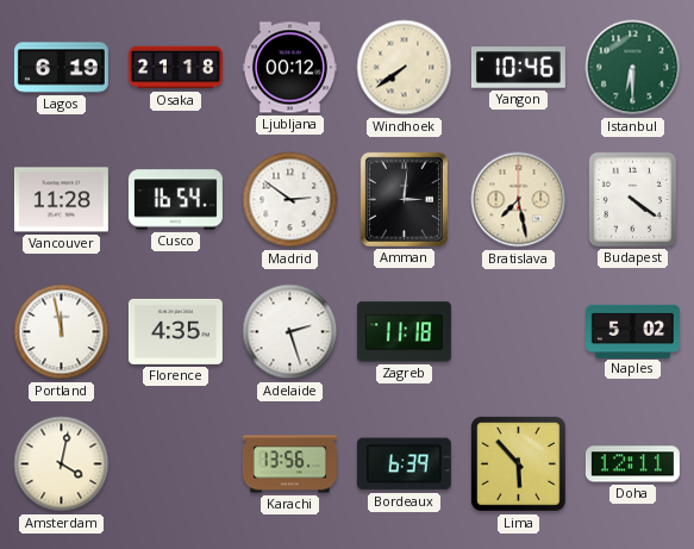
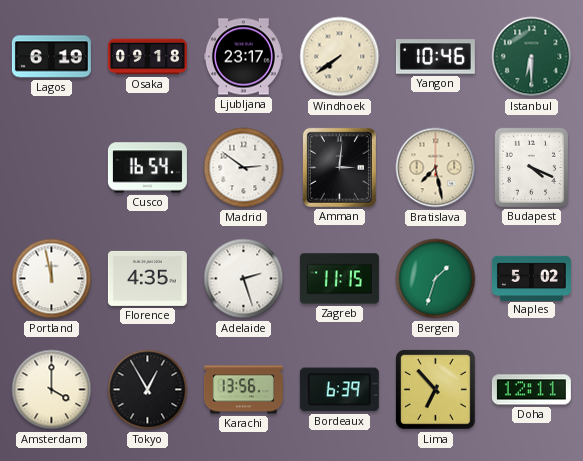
Osaka: 21:18 -> 09:18 (147, 57)
Ljubljana: 00:12 -> 23:17 (243, 57)
Vancouver: 11:28 -> none (61, 200)
Budapest: 4:21 -> 4:19 (531, 167)
Zagreb: 11:18 -> 11:15 (339, 279)
Bergen: none -> 1:33 (436, 279)
Amsterdam: 4:02 -> 4:00 (52, 390)
Tokyo: none -> 12:55 (148, 390)
Lima: 5:53 -> 6:53 (436, 390)
